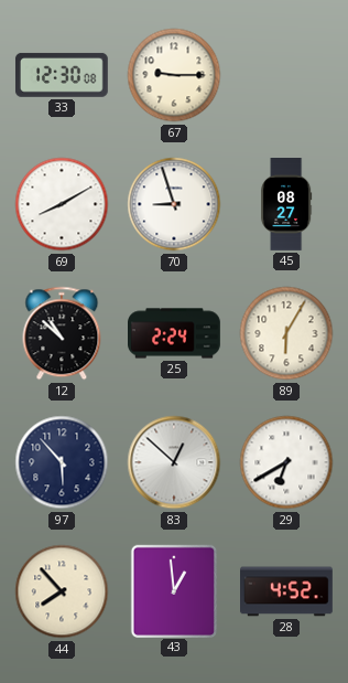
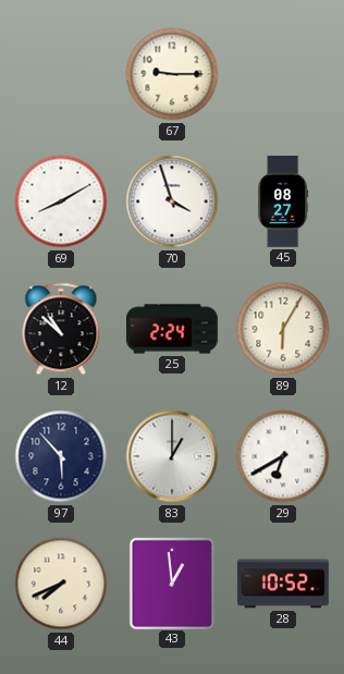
33: 12:30 -> none (62, 75)
70: 8:57 -> 3:57 (172, 201)
83: 12:52 -> 1:00 (172, 456)
44: 7:53 -> 7:41 (61, 584)
28: 4:52 -> 10:52 (284, 584)
